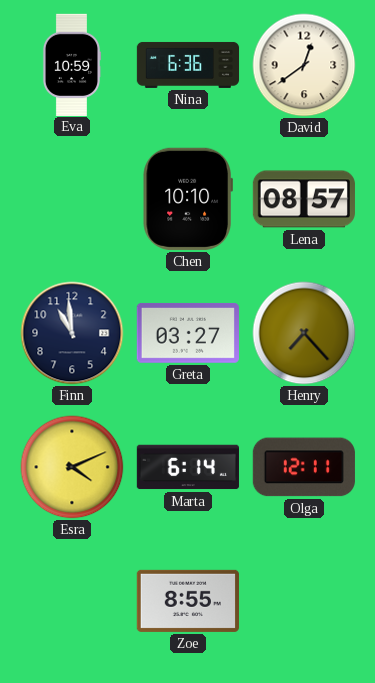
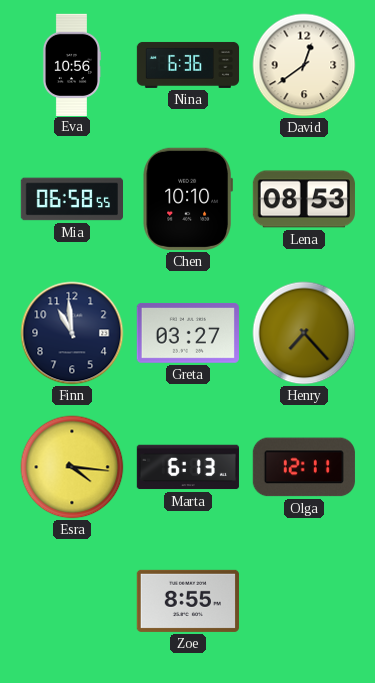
Eva: 10:59 -> 10:56 (72, 64)
Mia: none -> 06:58 (71, 199)
Lena: 08:57 -> 08:53 (303, 199)
Esra: 4:11 -> 4:16 (72, 467)
Marta: 6:14 -> 6:13 (187, 467)
